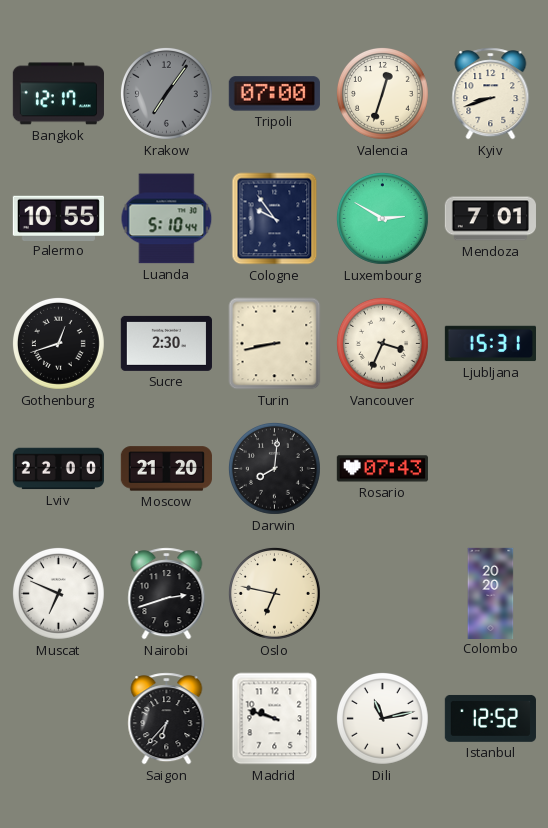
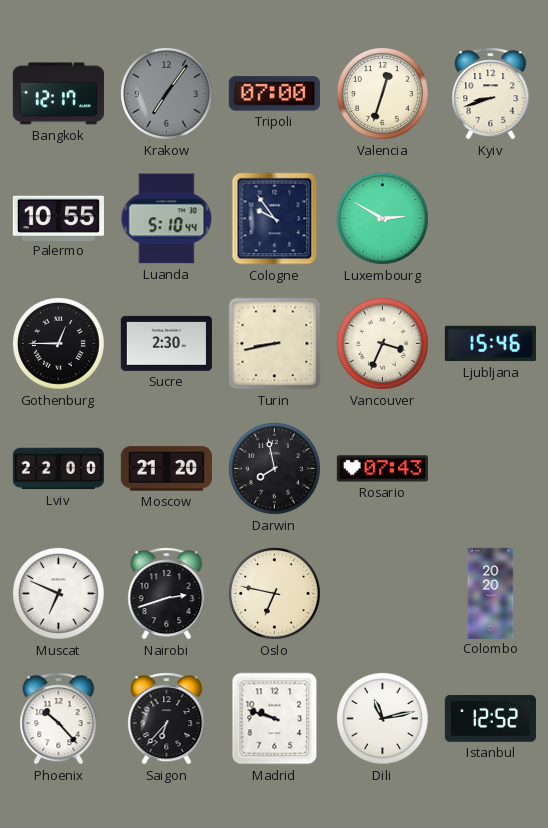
Mendoza: 7:01 -> none (490, 219)
Gothenburg: 12:42 -> 12:45 (59, 344)
Ljubljana: 15:31 -> 15:46 (490, 344)
Darwin: 8:01 -> 7:58 (275, 469)
Phoenix: none -> 10:23 (59, 719)
